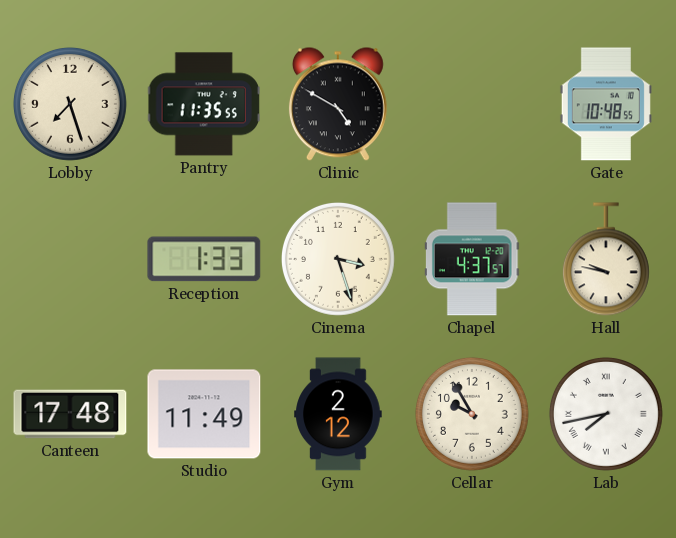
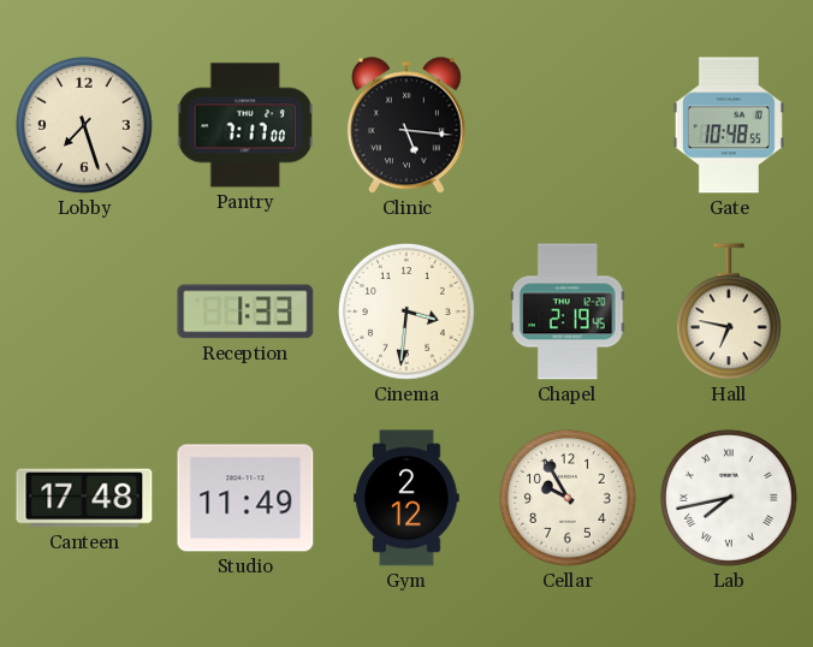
Pantry: 11:35 -> 7:17 (245, 125)
Clinic: 4:50 -> 5:16 (406, 125)
Cinema: 3:27 -> 3:31 (406, 311)
Chapel: 4:37 -> 2:19 (568, 311)
Hall: 9:47 -> 6:47 (729, 311)
